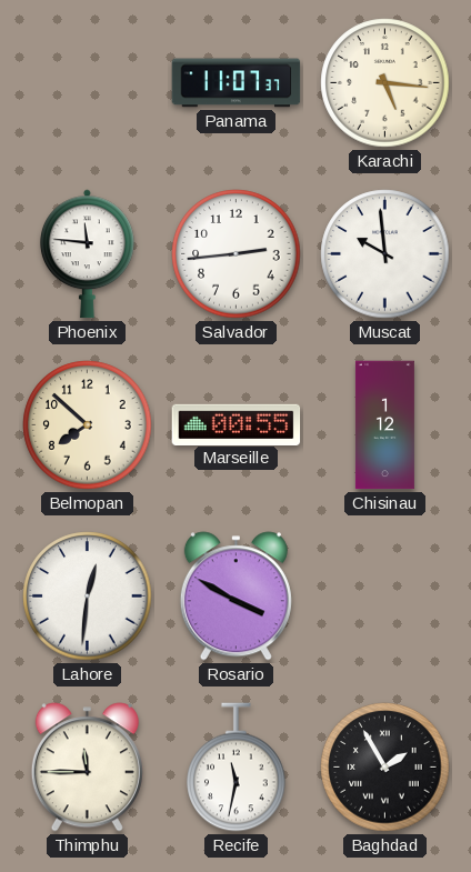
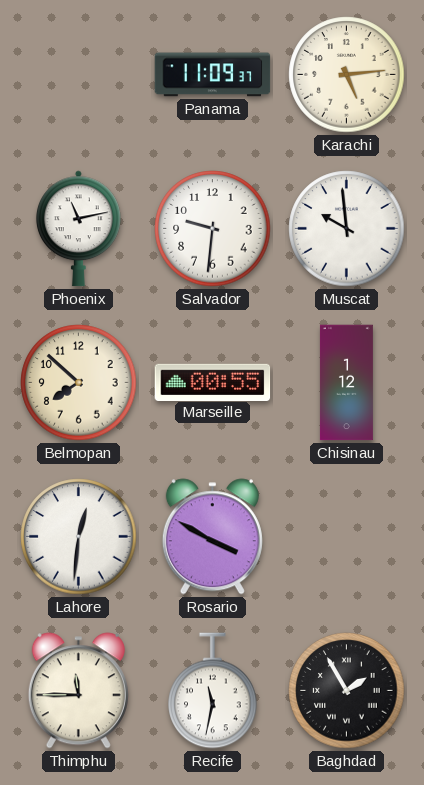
Panama: 11:07 -> 11:09 (213, 75)
Karachi: 5:16 -> 5:14 (347, 75)
Phoenix: 11:46 -> 11:13 (78, 229)
Salvador: 2:44 -> 9:31 (213, 229)
